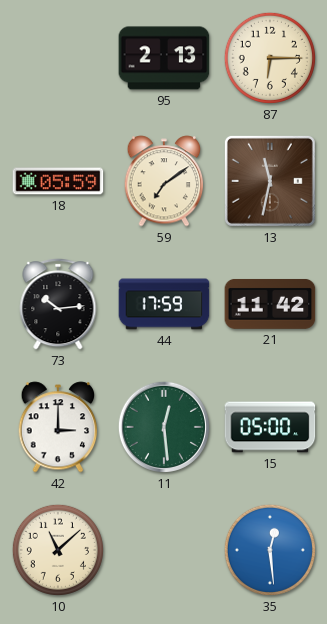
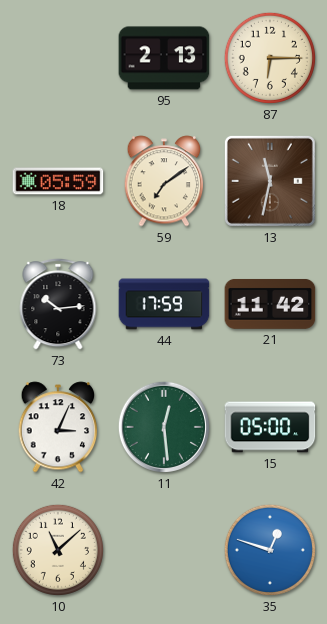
42: 3:00 -> 3:04 (58, 427)
35: 12:29 -> 12:48 (270, 550)
